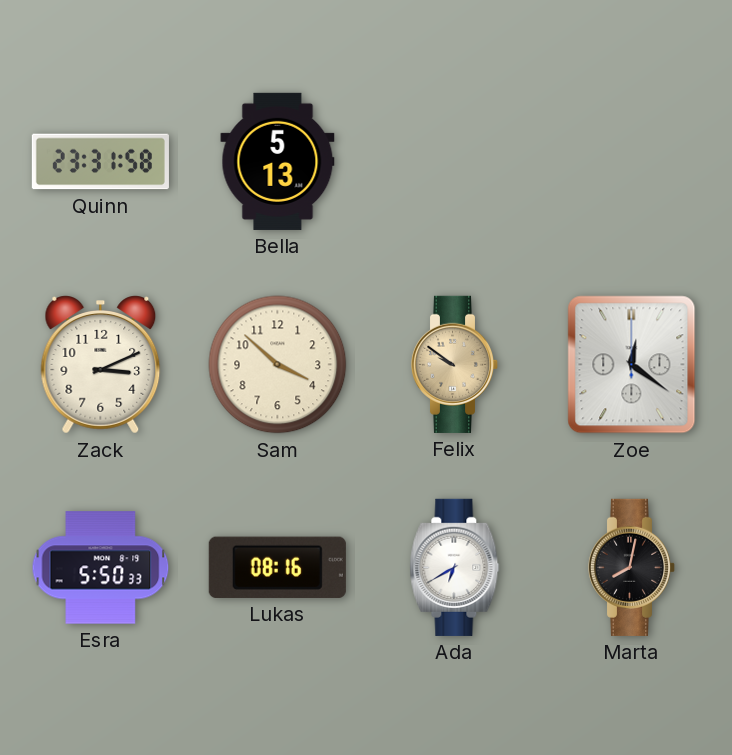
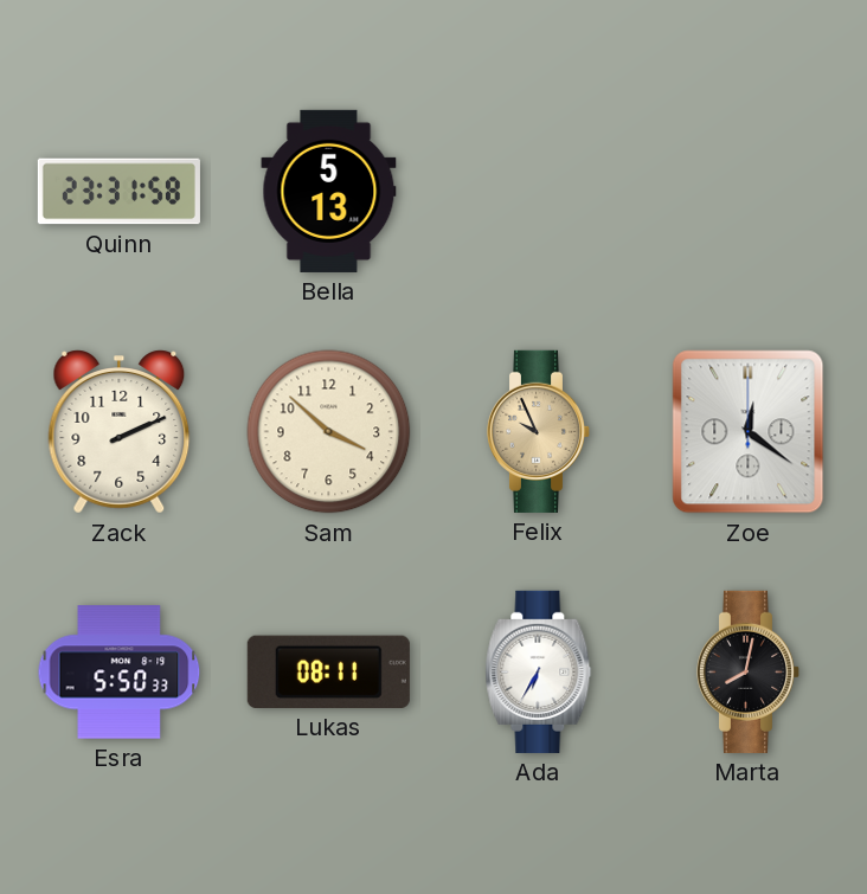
Zack: 3:11 -> 2:11 (120, 432)
Felix: 9:51 -> 9:56 (539, 431)
Lukas: 08:16 -> 08:11 (328, 671)
Ada: 6:40 -> 6:35 (539, 671)
